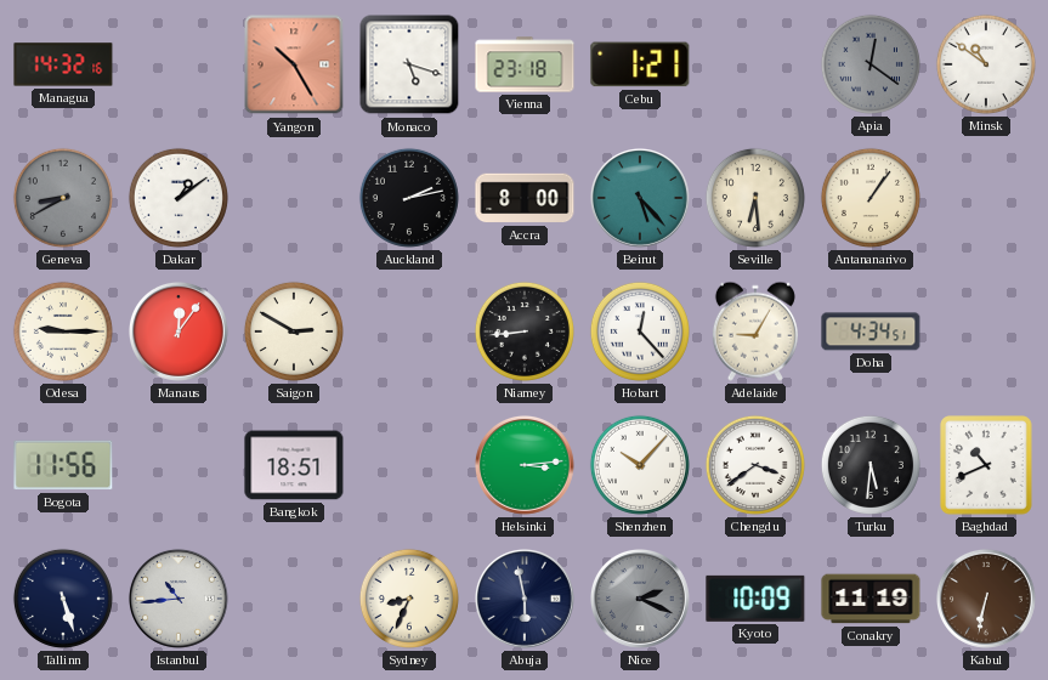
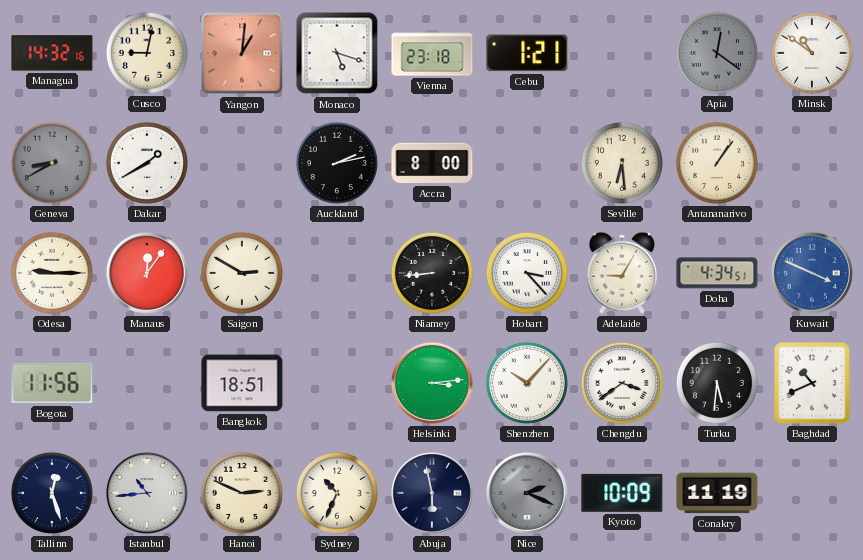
Cusco: none -> 9:02 (147, 53)
Yangon: 10:25 -> 1:01 (242, 53)
Dakar: 1:09 -> 1:40 (147, 163)
Beirut: 5:23 -> none (640, 198)
Hobart: 12:23 -> 3:23 (527, 273)
Kuwait: none -> 3:49 (812, 273)
Tallinn: 5:27 -> 12:27 (52, 493)
Hanoi: none -> 2:49 (242, 493)
Sydney: 8:34 -> 10:34 (337, 493)
Kabul: 6:32 -> none (986, 599)
